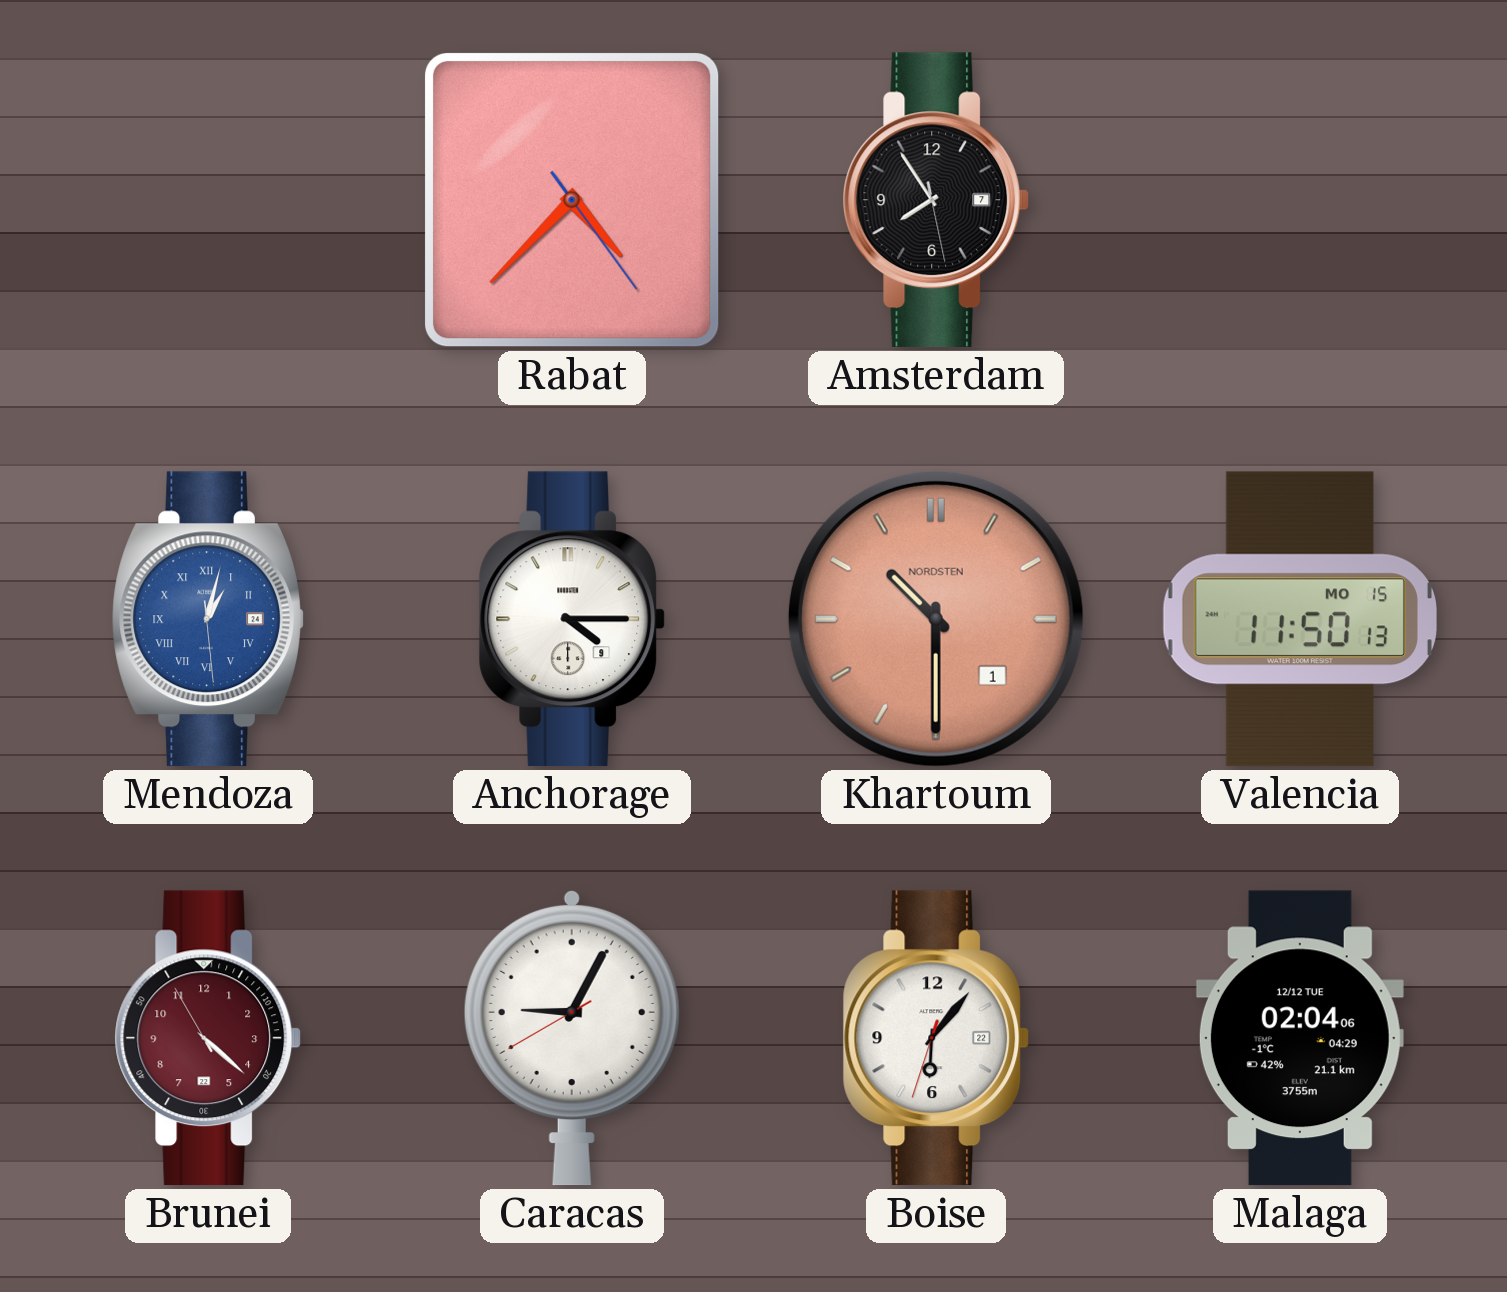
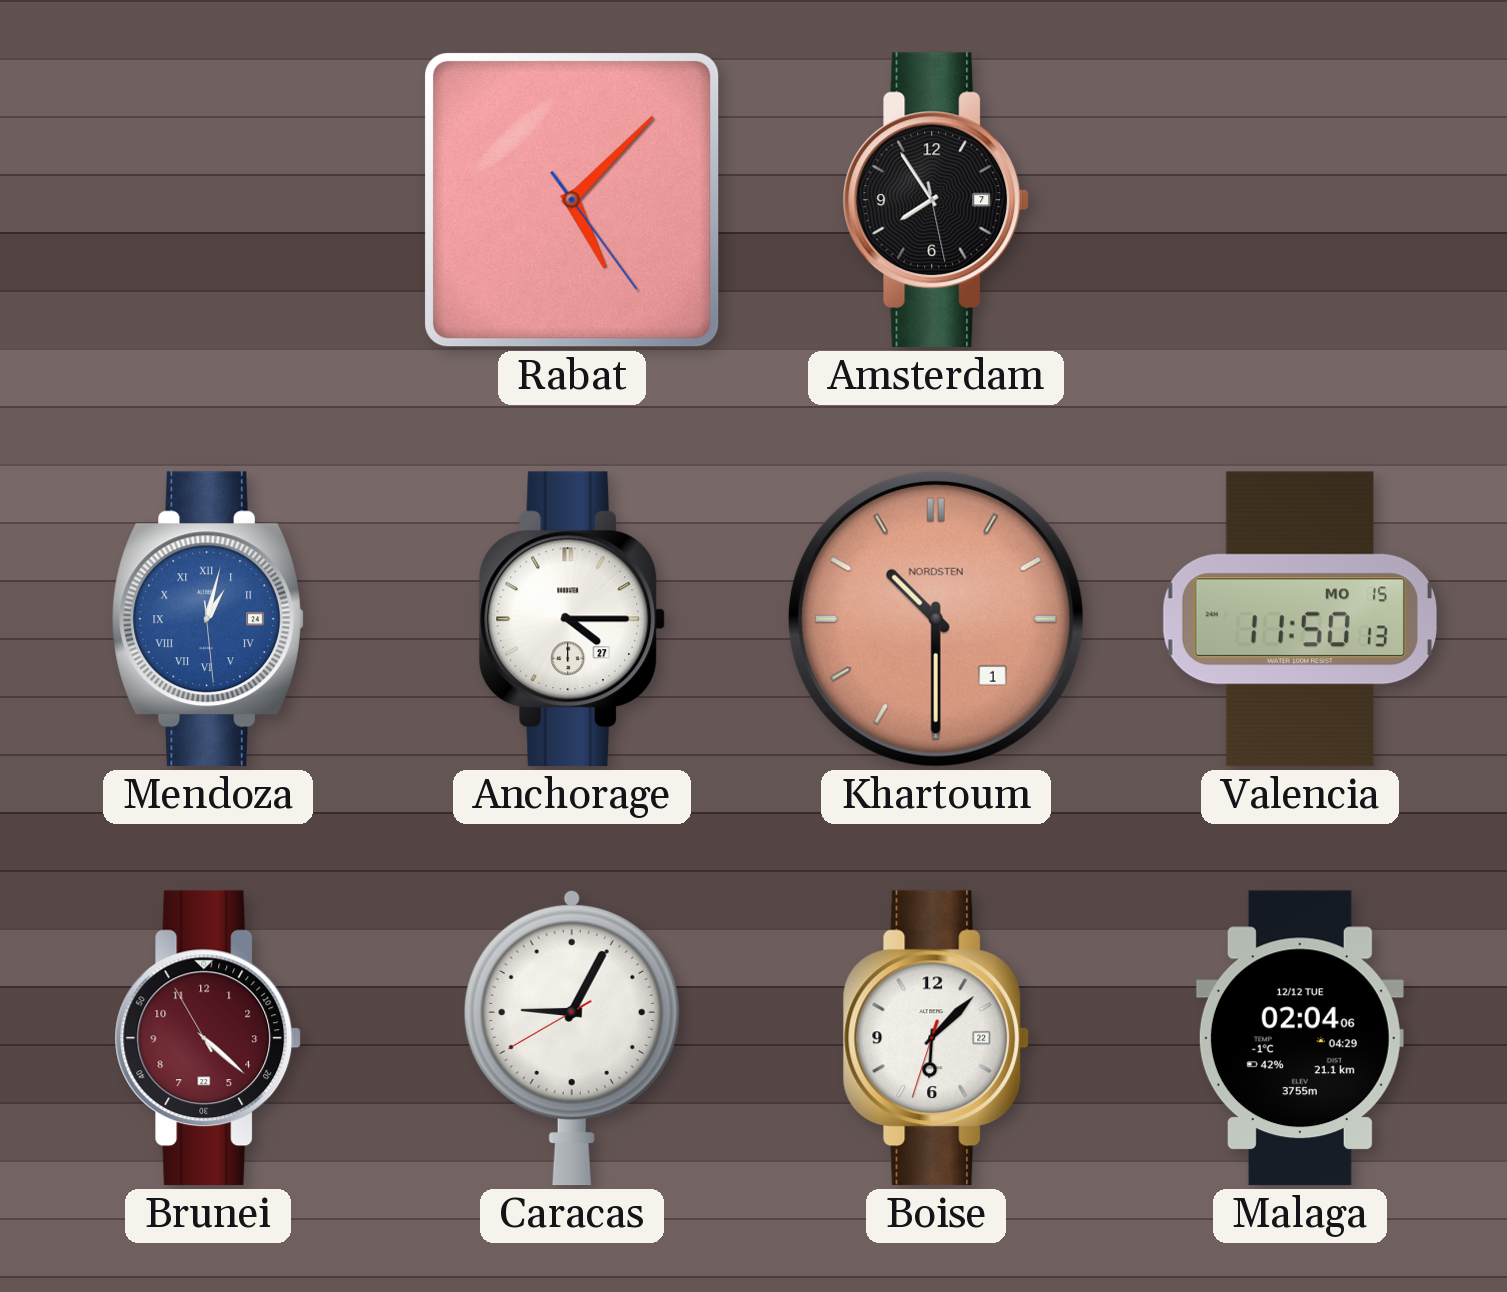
Rabat: 4:37 -> 5:07 (572, 200)
Anchorage date: 9 -> 27 (572, 619)
Boise: 6:06 -> 6:07 (936, 1038)
